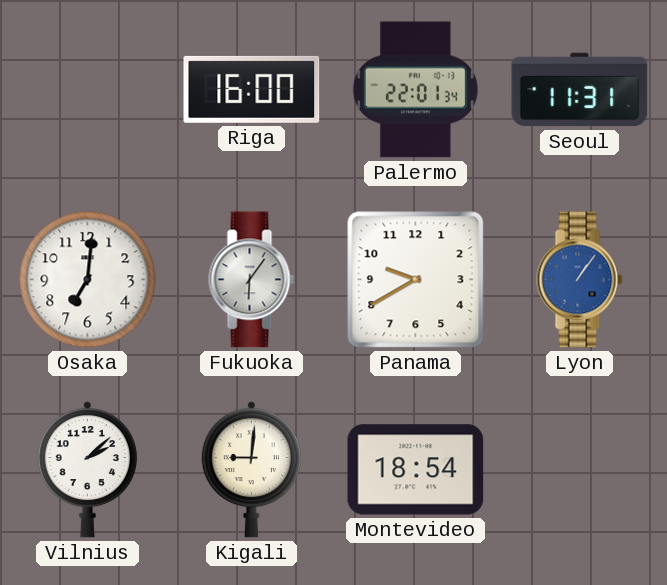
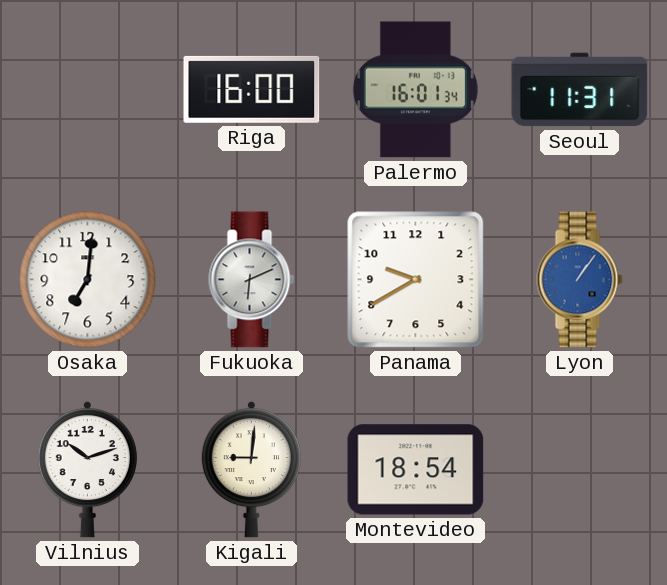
Palermo: 22:01 -> 16:01 (415, 90)
Fukuoka: 6:06 -> 6:11 (252, 280)
Vilnius: 2:08 -> 10:12 (87, 469)
